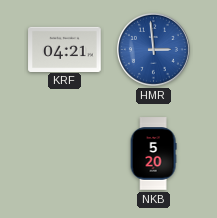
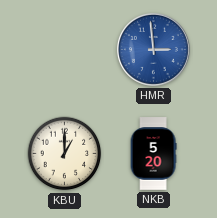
KRF: 04:21 -> none (65, 49)
KBU: none -> 1:00 (65, 154)
